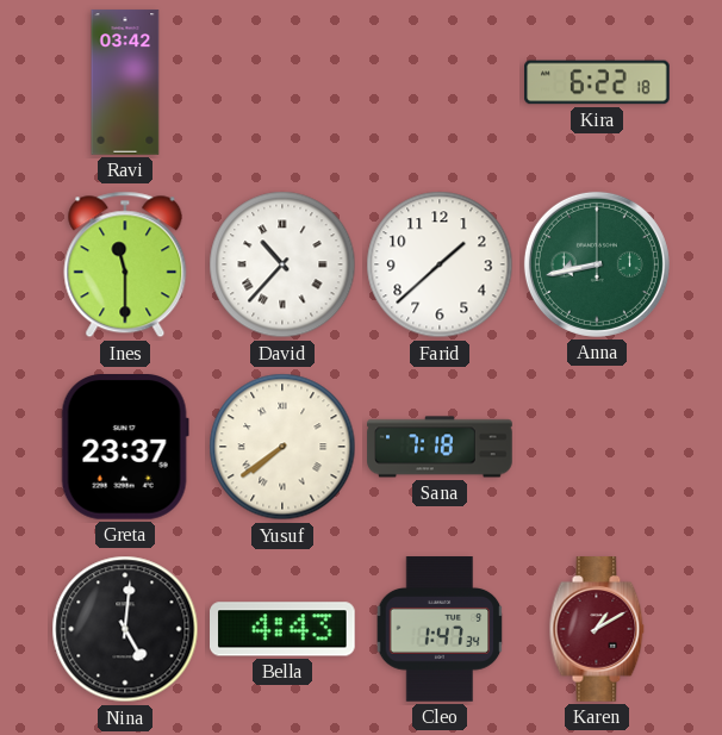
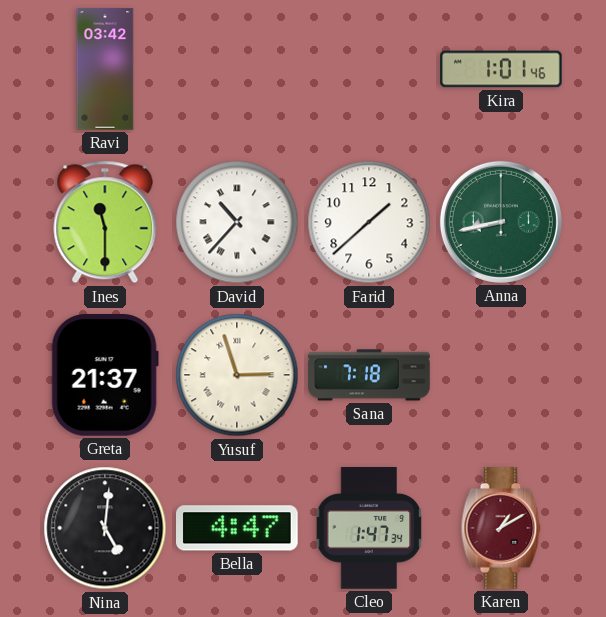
Kira: 6:22 -> 1:01 (501, 69)
Greta: 23:37 -> 21:37 (105, 376)
Yusuf: 7:39 -> 2:57 (237, 375)
Bella: 4:43 -> 4:47 (238, 528)
